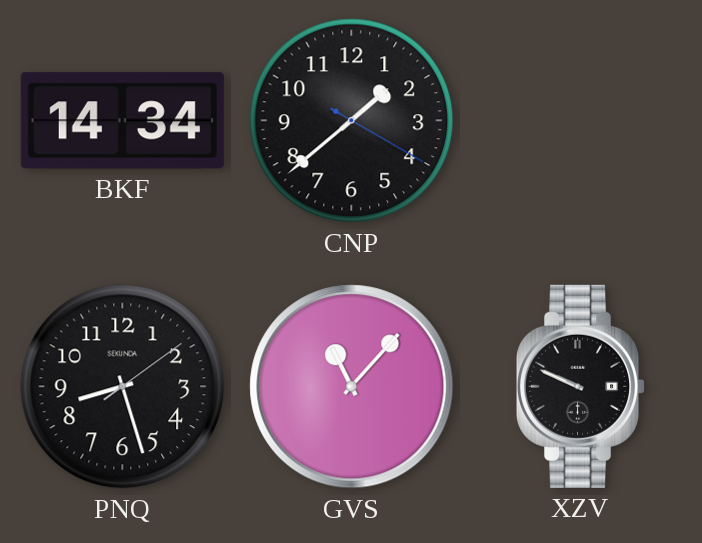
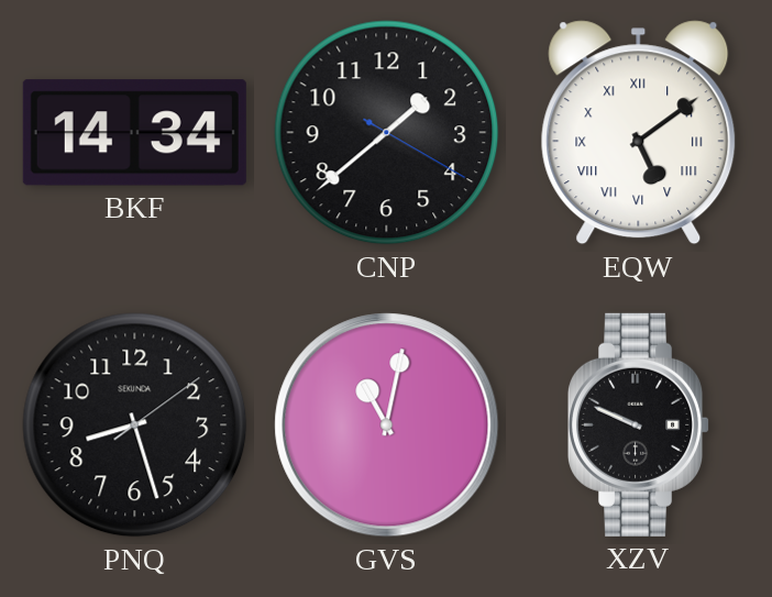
EQW: none -> 5:09 (639, 133)
GVS: 11:07 -> 11:02 (387, 425)
